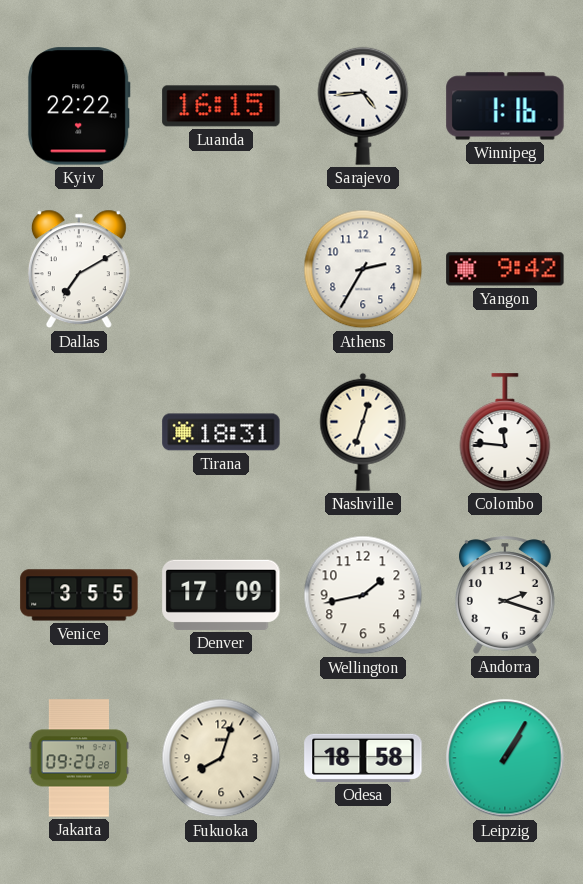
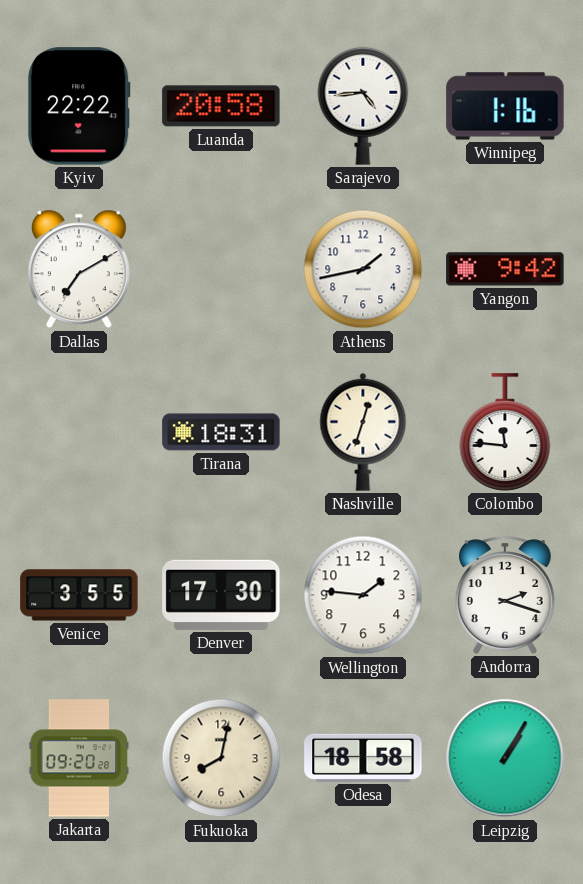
Luanda: 16:15 -> 20:58 (221, 106)
Athens: 2:35 -> 1:43 (363, 269)
Denver: 17:09 -> 17:30 (221, 595)
Wellington: 1:43 -> 1:46 (363, 595)
Fukuoka: 8:03 -> 8:02 (221, 758)
